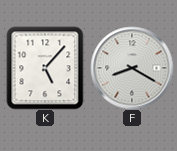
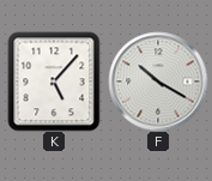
F: 8:20 -> 10:20 (158, 82)
